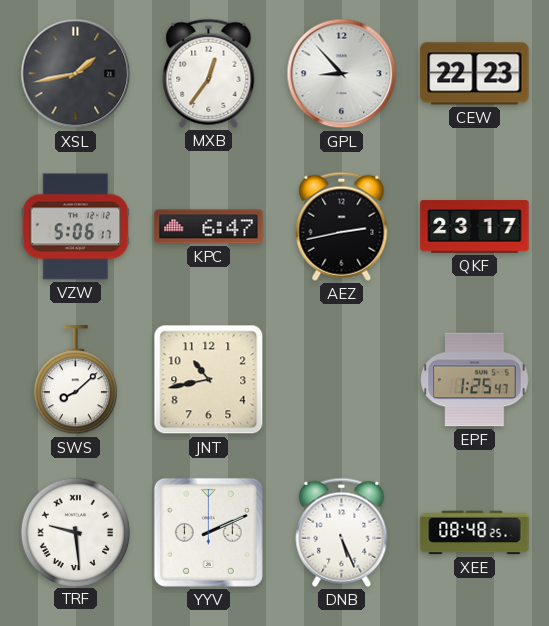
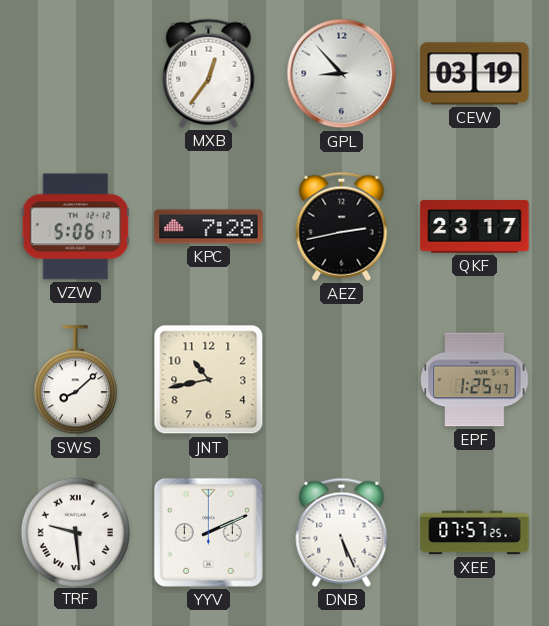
XSL: 1:43 -> none (76, 74)
CEW: 22:23 -> 03:19 (475, 74)
KPC: 6:47 -> 7:28 (209, 227)
XEE: 08:48 -> 07:57 (475, 533)
